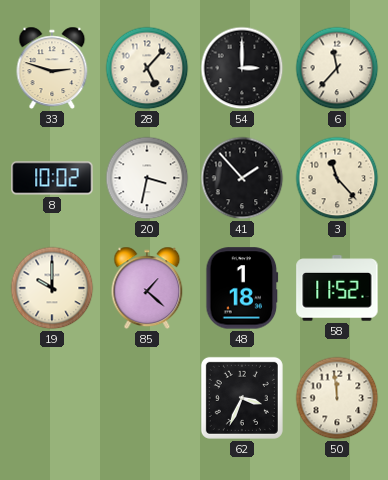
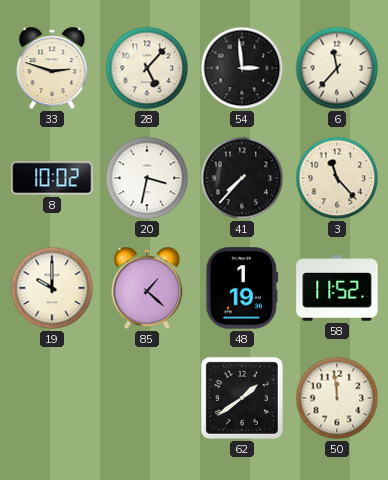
54: 3:00 -> 2:59 (242, 68)
41: 1:53 -> 7:37 (242, 178)
48: 1:18 -> 1:19 (242, 288)
62: 3:34 -> 1:39 (242, 398)
